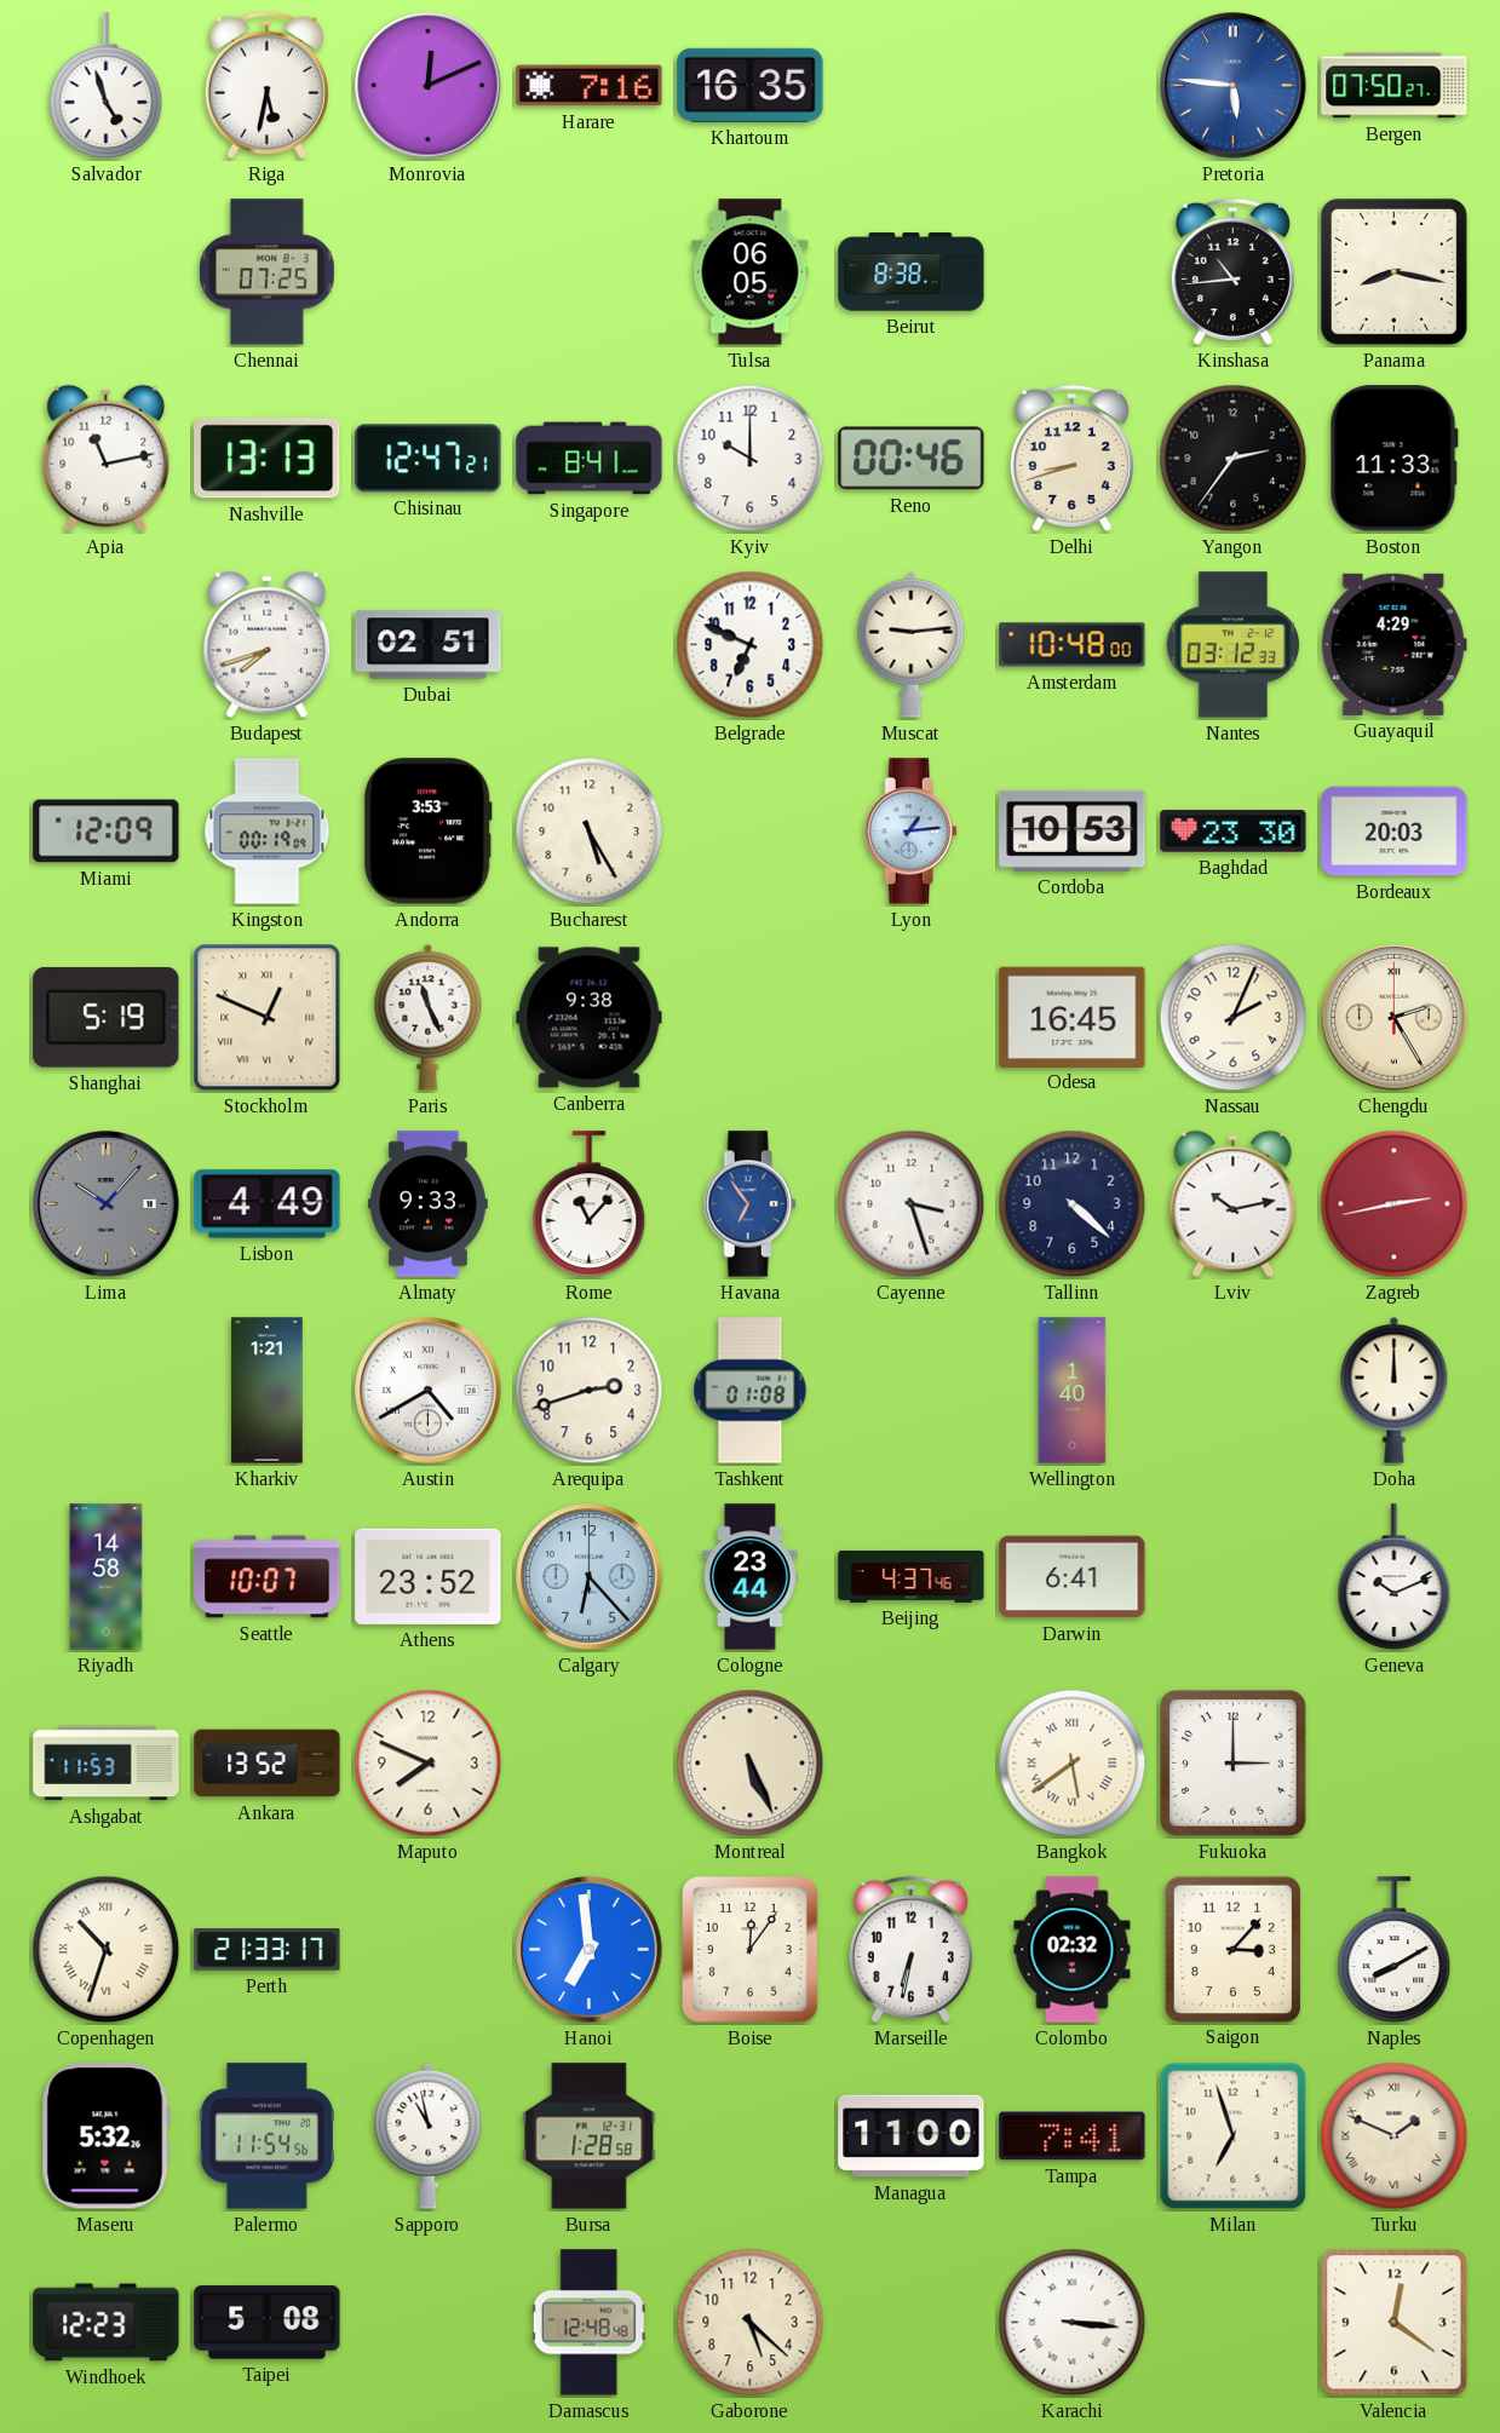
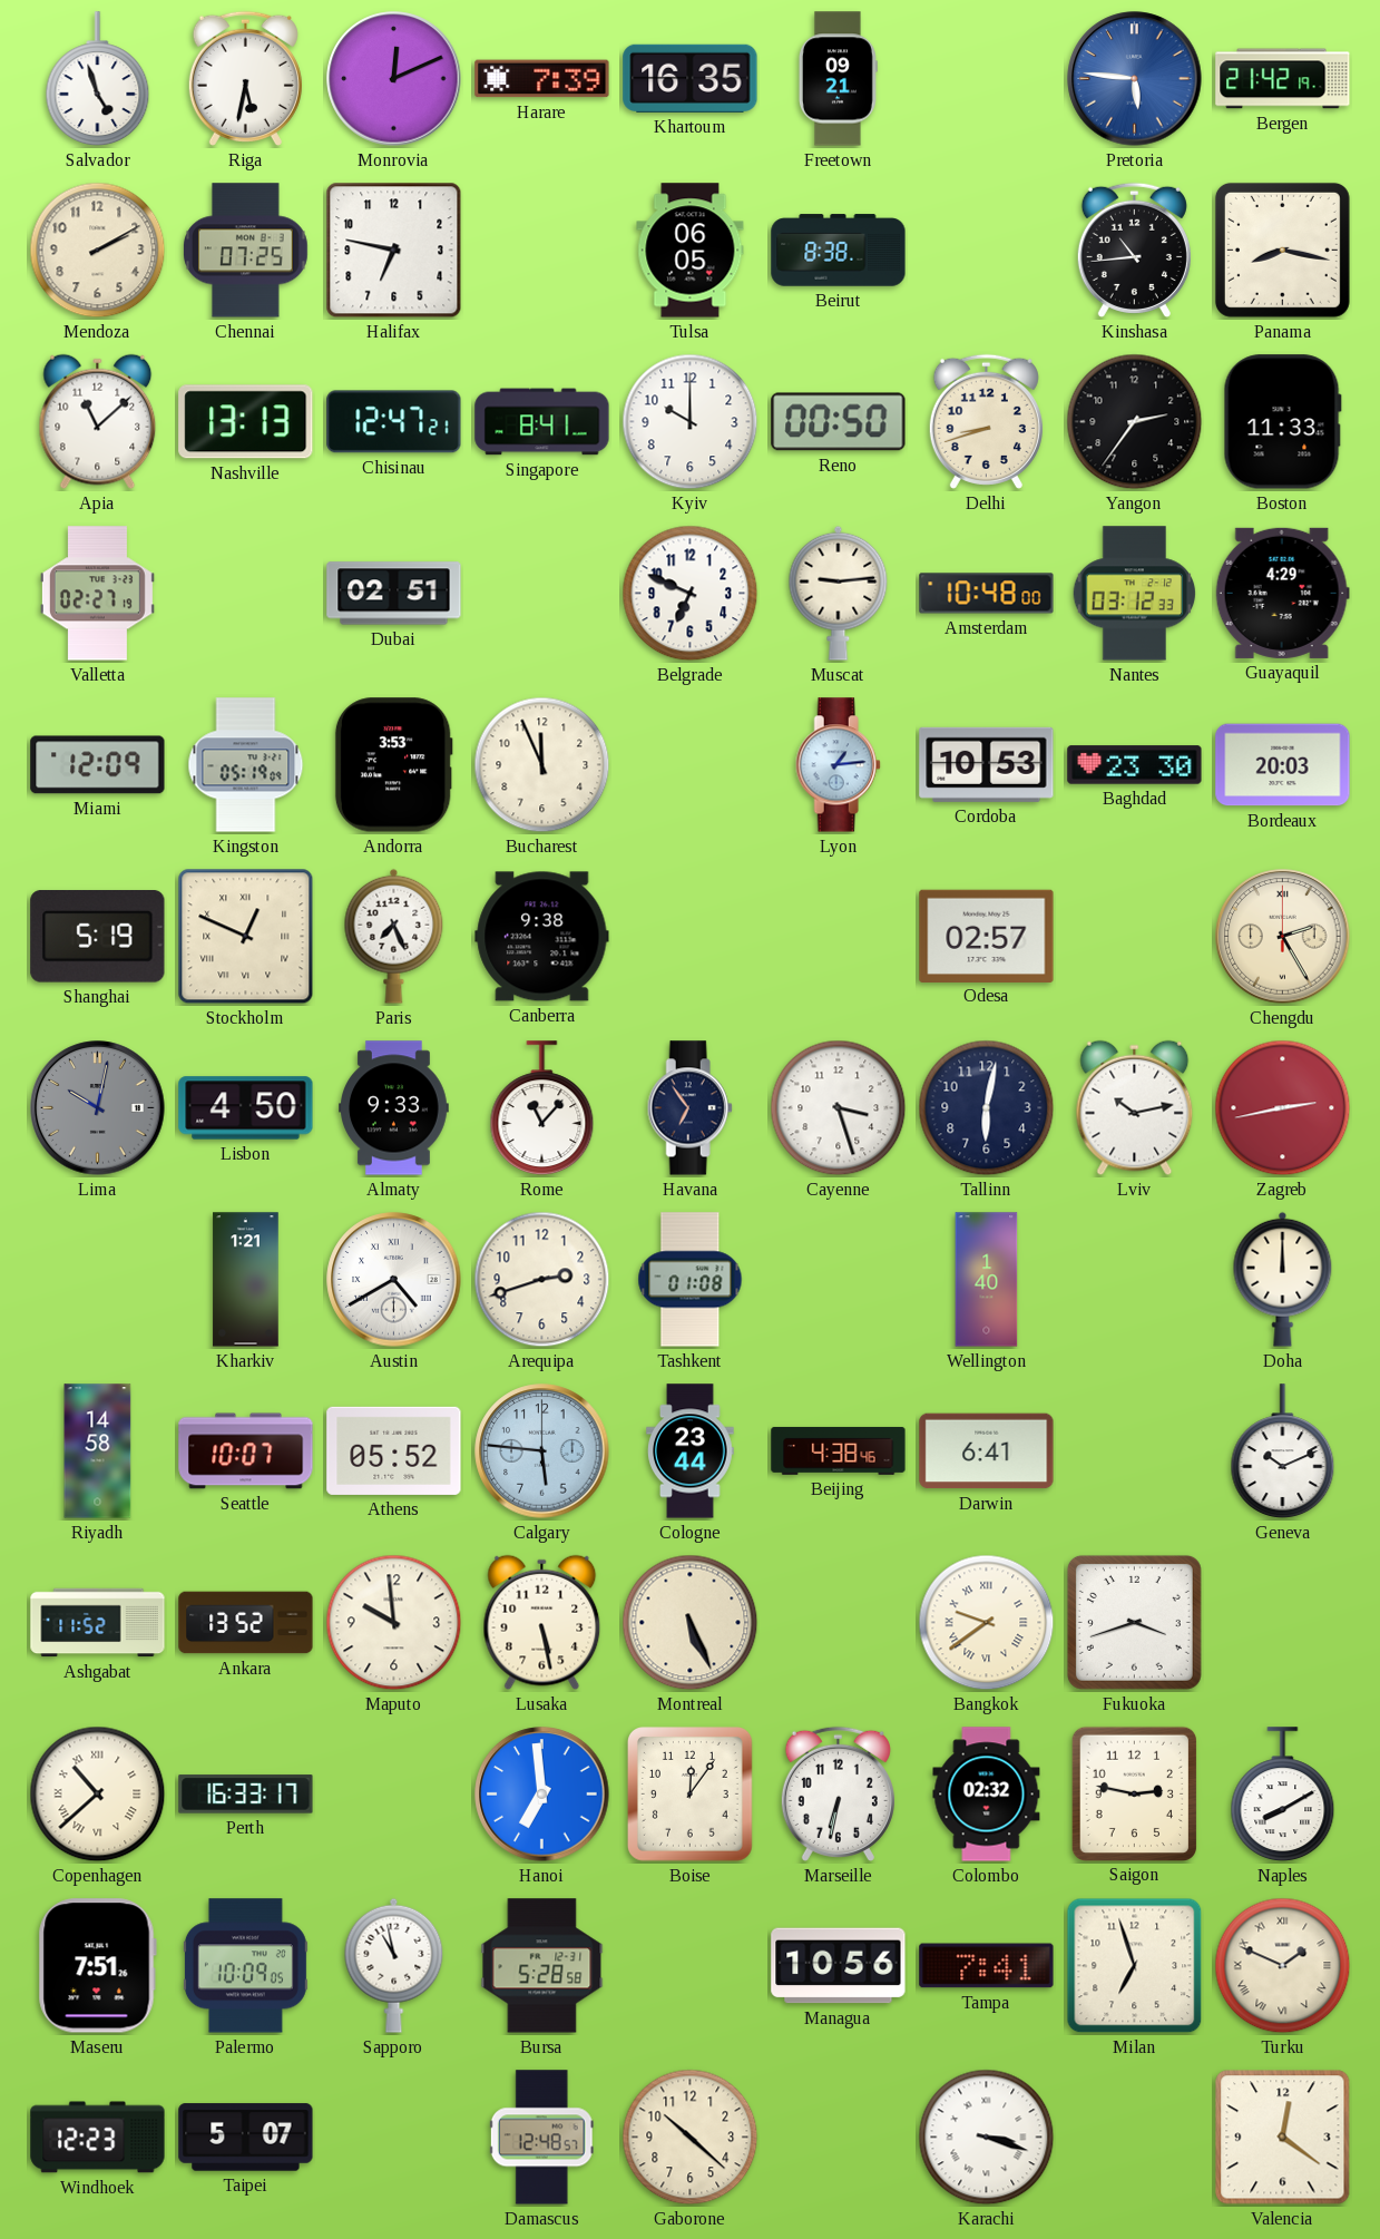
Harare: 7:16 -> 7:39 (542, 79)
Freetown: none -> 09:21 (838, 79)
Bergen: 07:50 -> 21:42 (1283, 79)
Mendoza: none -> 2:10 (98, 251)
Halifax: none -> 6:47 (394, 251)
Apia: 11:13 -> 11:08 (98, 422)
Reno: 00:46 -> 00:50 (839, 422)
Valletta: none -> 02:27 (97, 594)
Budapest: 7:42 -> none (268, 645)
Kingston: 00:19 -> 05:19 (246, 765)
Bucharest: 5:25 -> 11:56 (542, 765)
Paris: 11:26 -> 7:26 (394, 936)
Odesa: 16:45 -> 02:57 (987, 936)
Nassau: 2:04 -> none (1234, 1018)
Lima: 10:07 -> 10:02 (98, 1108)
Lisbon: 4:49 -> 4:50 (246, 1108)
Havana dial: blue -> navy (689, 1108)
Tallinn: 4:22 -> 6:02 (987, 1108)
Athens: 23:52 -> 05:52 (394, 1450)
Calgary: 6:23 -> 5:46 (542, 1451)
Beijing: 4:37 -> 4:38 (839, 1450)
Ashgabat: 11:53 -> 11:52 (98, 1623)
Maputo: 7:49 -> 9:59 (394, 1623)
Lusaka: none -> 5:28 (542, 1623)
Bangkok: 5:39 -> 9:39 (987, 1623)
Fukuoka: 3:00 -> 3:42 (1134, 1622)
Copenhagen: 10:33 -> 10:38 (98, 1795)
Perth: 21:33 -> 16:33 (246, 1795)
Saigon: 3:07 -> 2:47 (1134, 1793)
Maseru: 5:32 -> 7:51 (97, 1966)
Palermo: 11:54 -> 10:09 (245, 1966)
Bursa: 1:28 -> 5:28 (542, 1966)
Managua: 11:00 -> 10:56 (839, 1966)
Taipei: 5:08 -> 5:07 (246, 2138)
Damascus: 12:48:48 -> 12:48:57 (541, 2138)
Gaborone: 5:22 -> 10:22 (691, 2138)
Karachi: 3:16 -> 3:18 (987, 2138)
